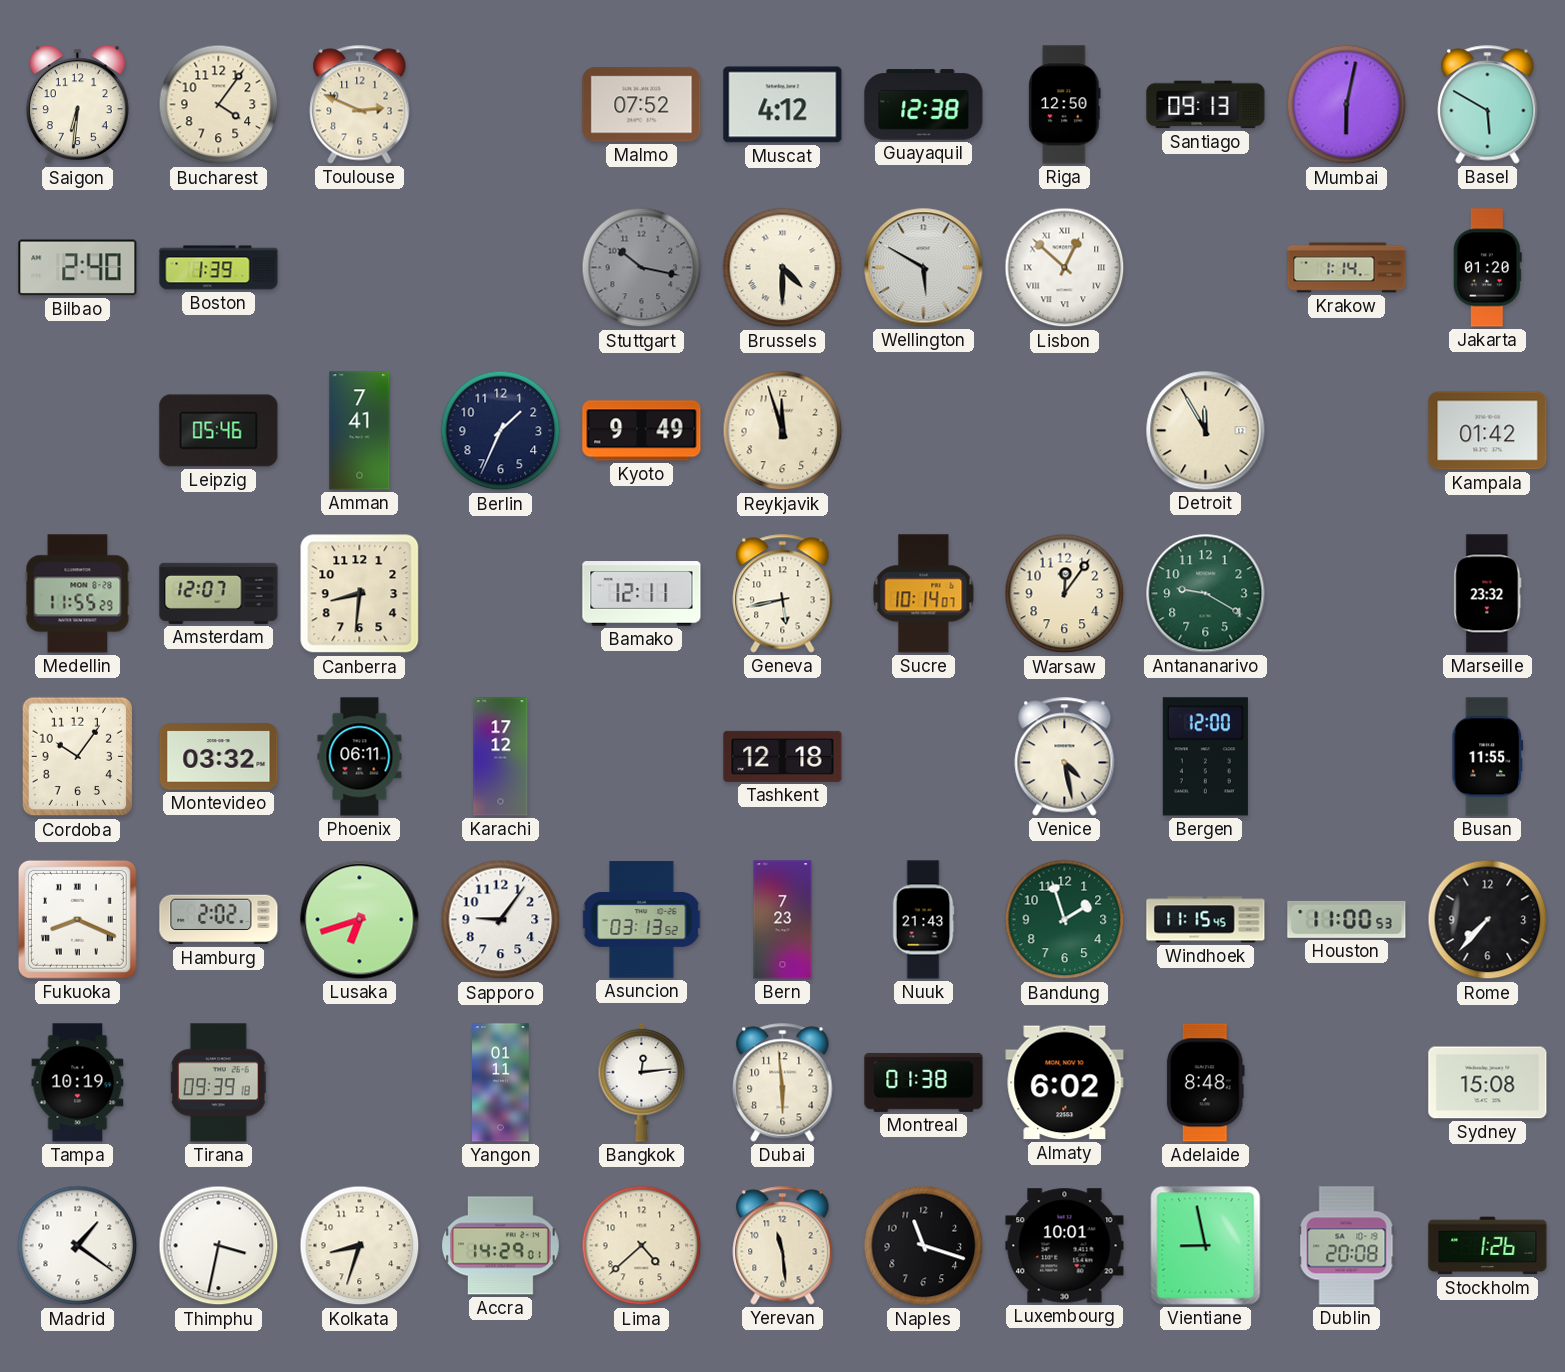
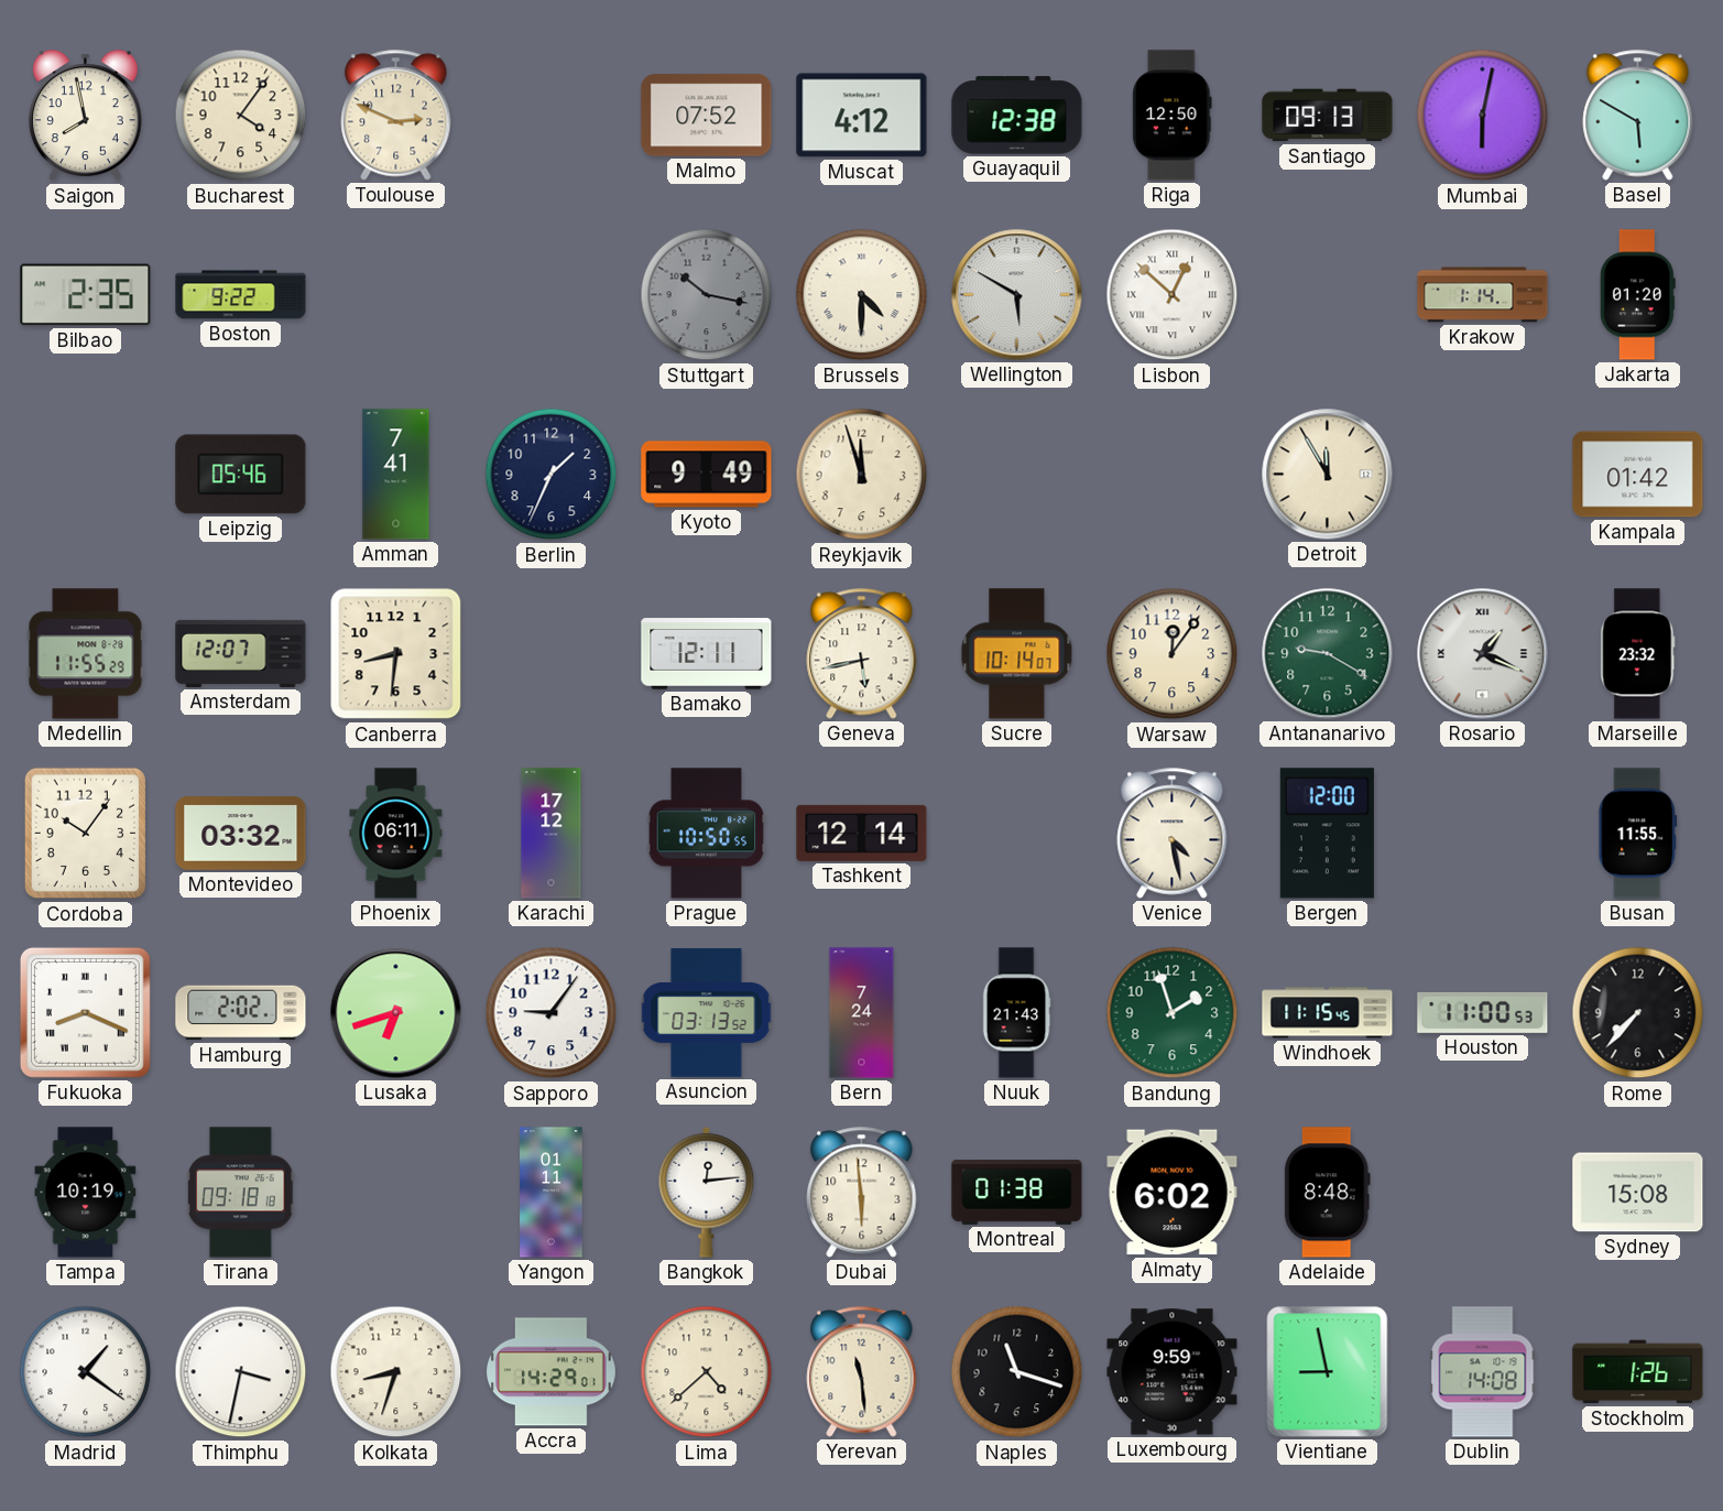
Saigon: 6:31 -> 7:58 (85, 116)
Bilbao: 2:40 -> 2:35 (86, 295)
Boston: 1:39 -> 9:22 (241, 295)
Rosario: none -> 1:19 (1483, 654)
Prague: none -> 10:50 (707, 834)
Tashkent: 12:18 -> 12:14 (862, 833)
Bern: 7:23 -> 7:24 (862, 1013)
Tirana: 09:39 -> 09:18 (240, 1193)
Luxembourg: 10:01 -> 9:59 (1173, 1372)
Dublin: 20:08 -> 14:08 (1483, 1372)
